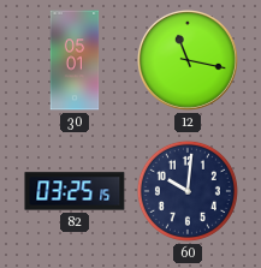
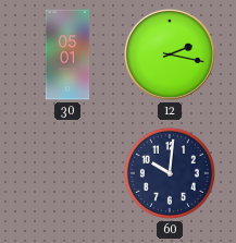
12: 11:17 -> 2:17 (170, 54)
82: 03:25 -> none (75, 191)
